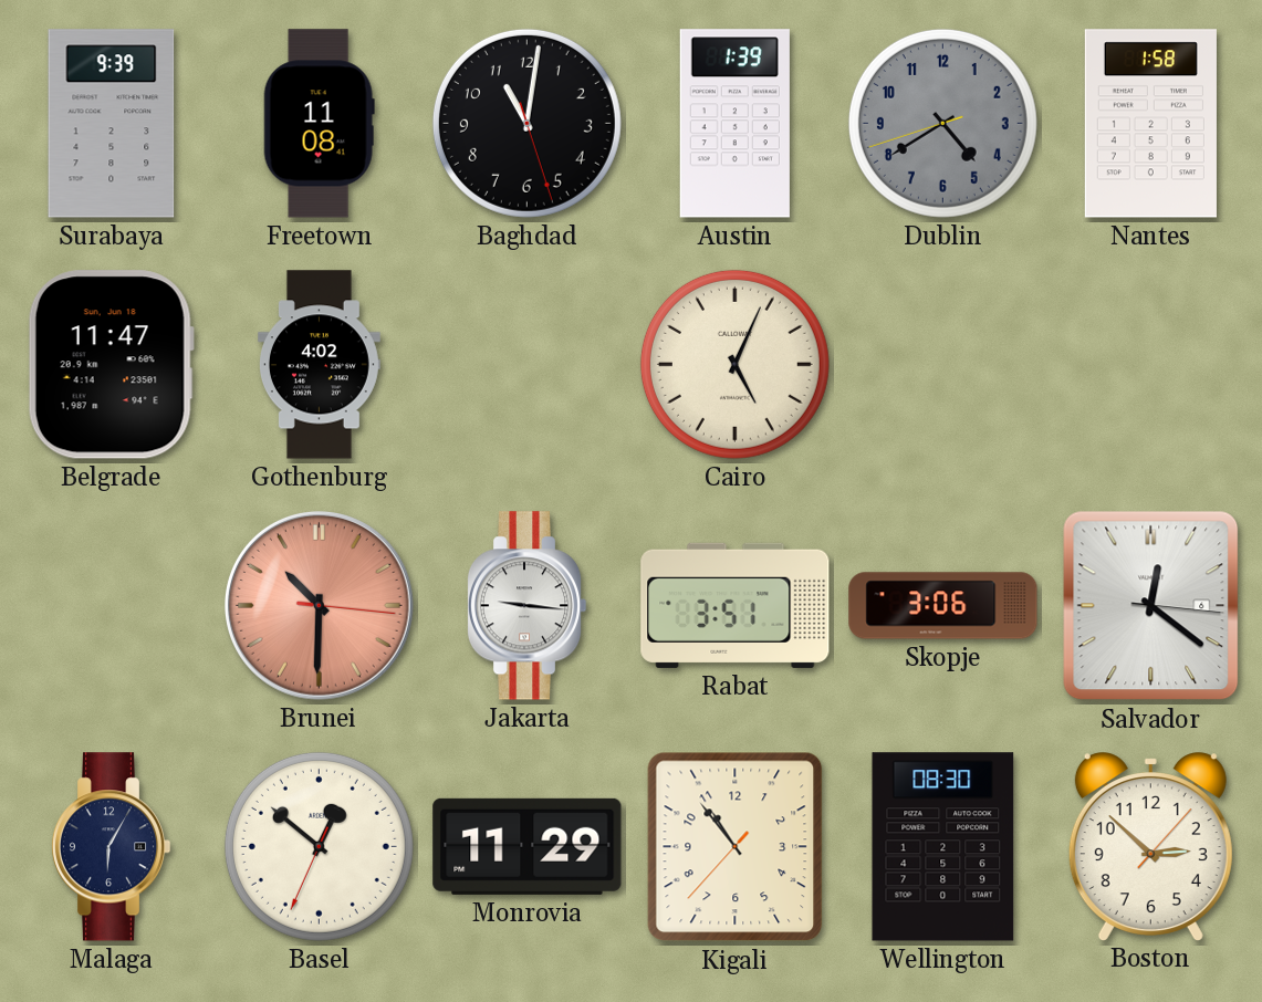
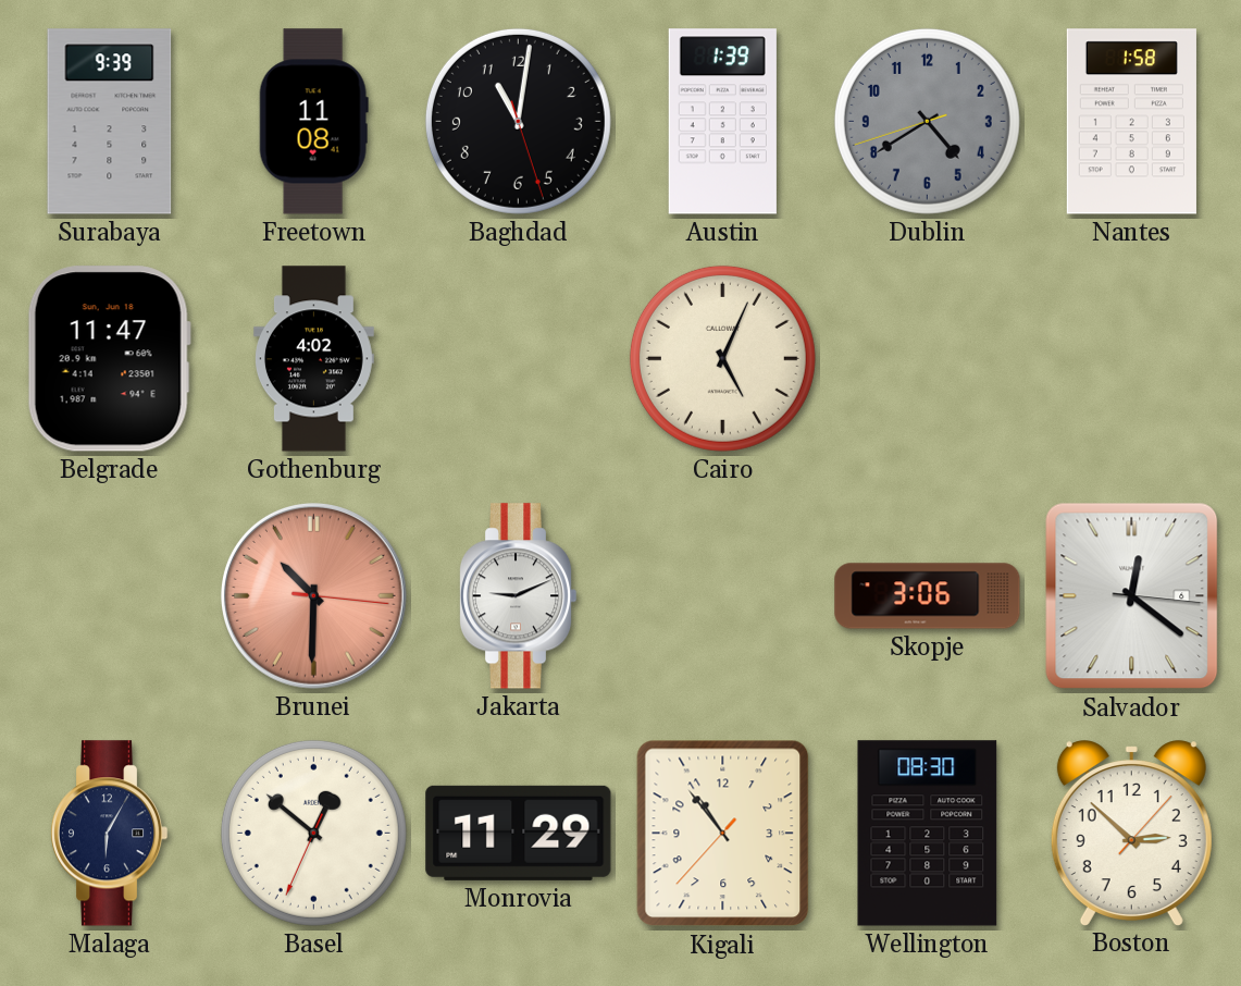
Jakarta: 9:16 -> 9:11 (518, 596)
Rabat: 3:51 -> none (736, 605)
